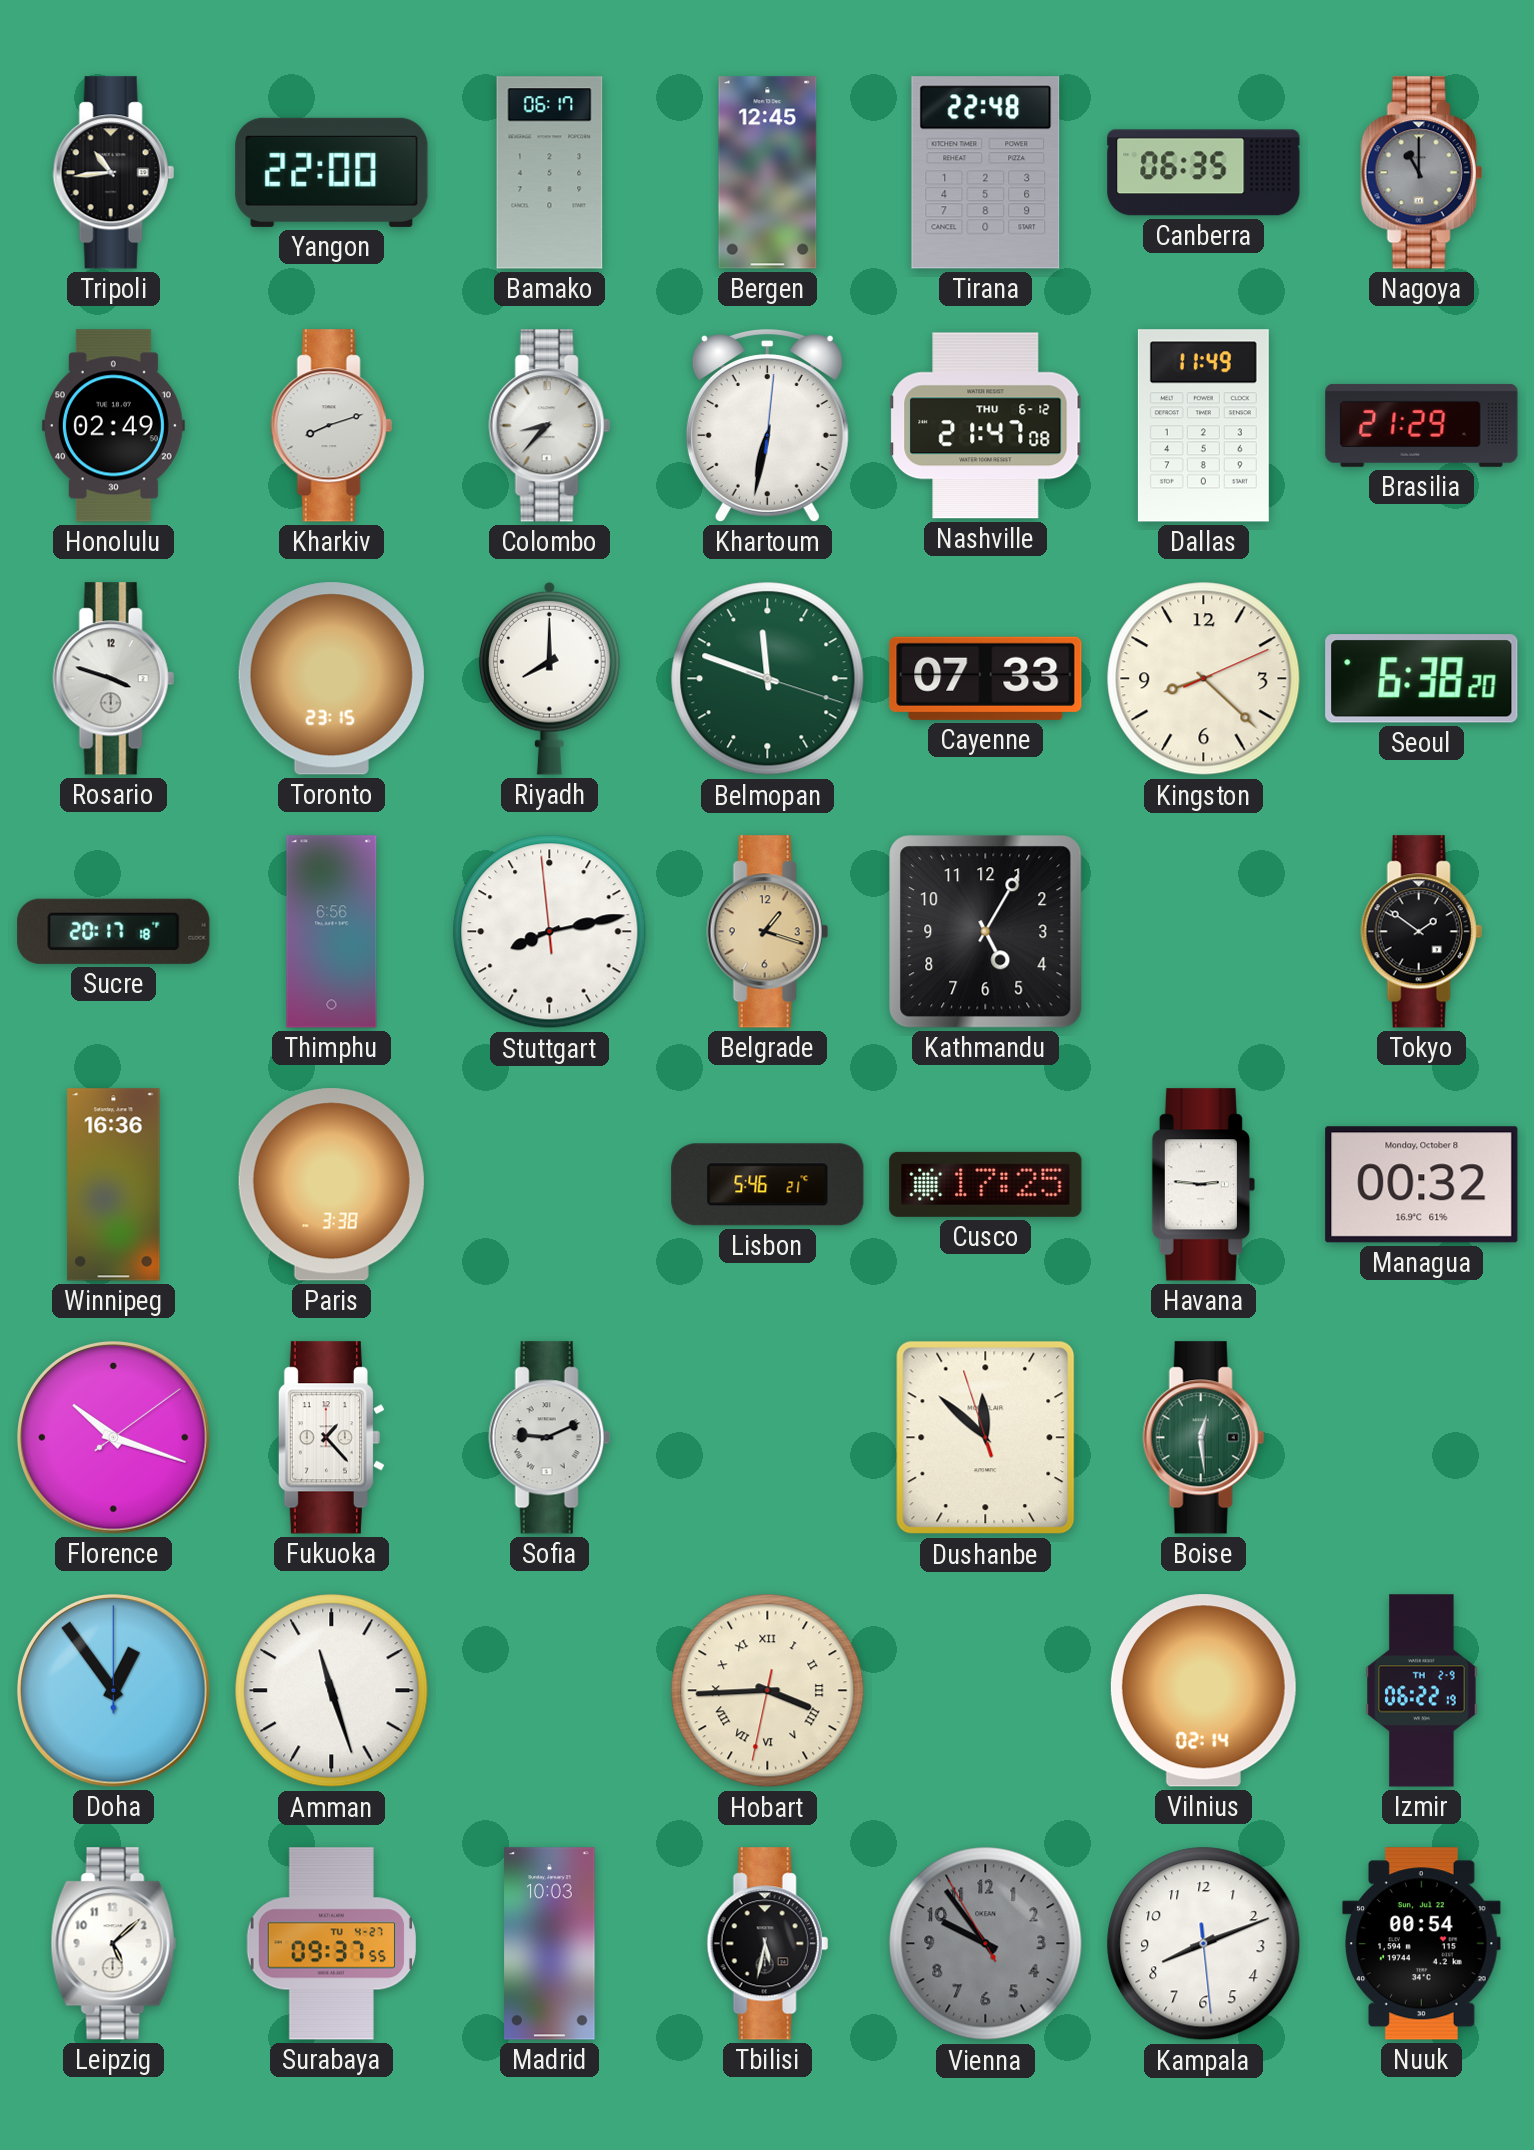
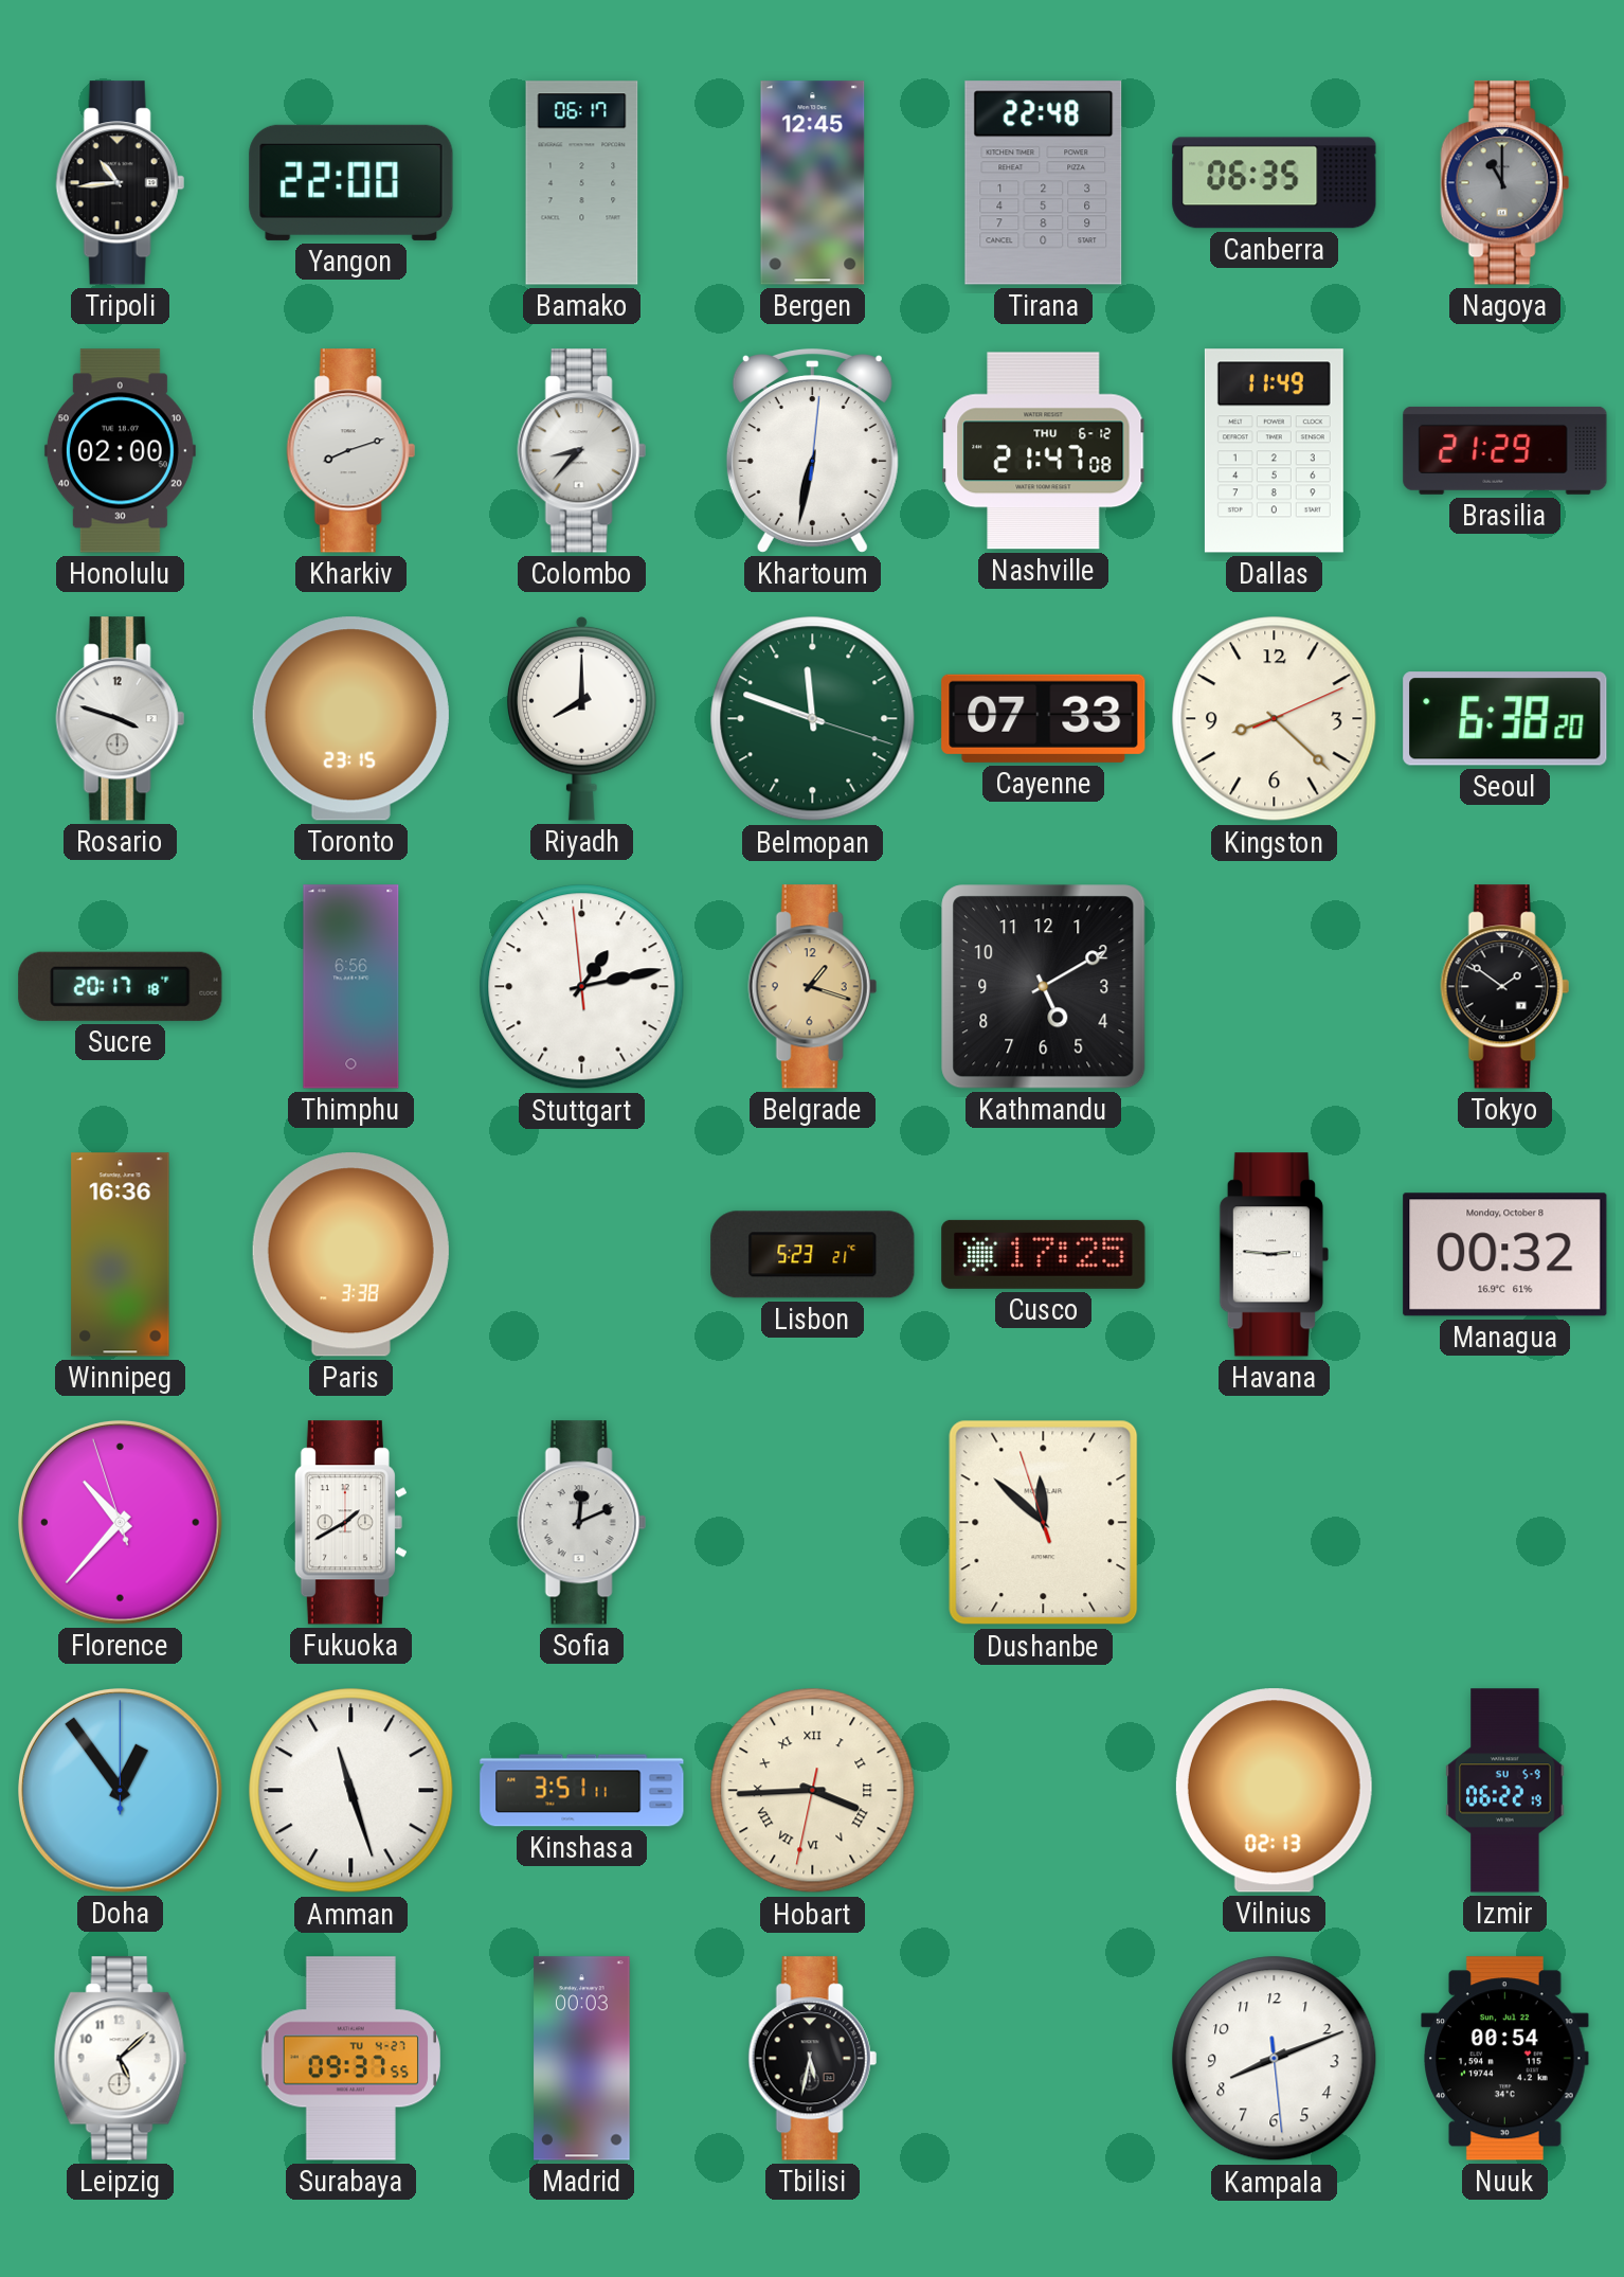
Honolulu: 02:49 -> 02:00 (120, 451)
Stuttgart: 8:12 -> 1:12 (582, 987)
Kathmandu: 5:05 -> 5:10 (1044, 987)
Lisbon: 5:46 -> 5:23 (813, 1255)
Florence: 10:18 -> 10:36 (121, 1523)
Fukuoka: 1:23 -> 1:40 (350, 1523)
Sofia: 9:11 -> 12:11 (581, 1523)
Boise: 12:29 -> none (1203, 1438)
Kinshasa: none -> 3:51 (582, 1791)
Vilnius: 02:14 -> 02:13 (1274, 1791)
Izmir date: TH 2-9 -> SU 5-9 (1505, 1791)
Madrid: 10:03 -> 00:03 (582, 2059)
Vienna: 9:53 -> none (986, 1944)
